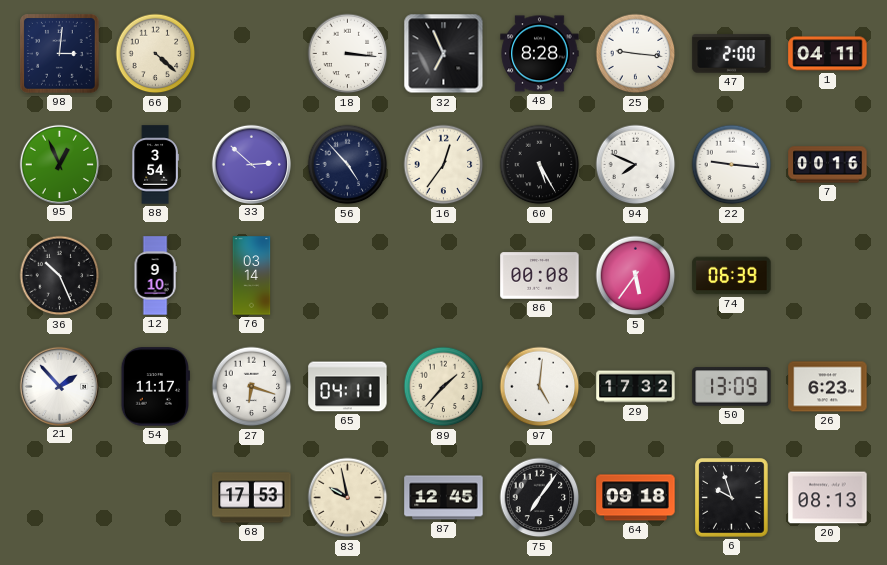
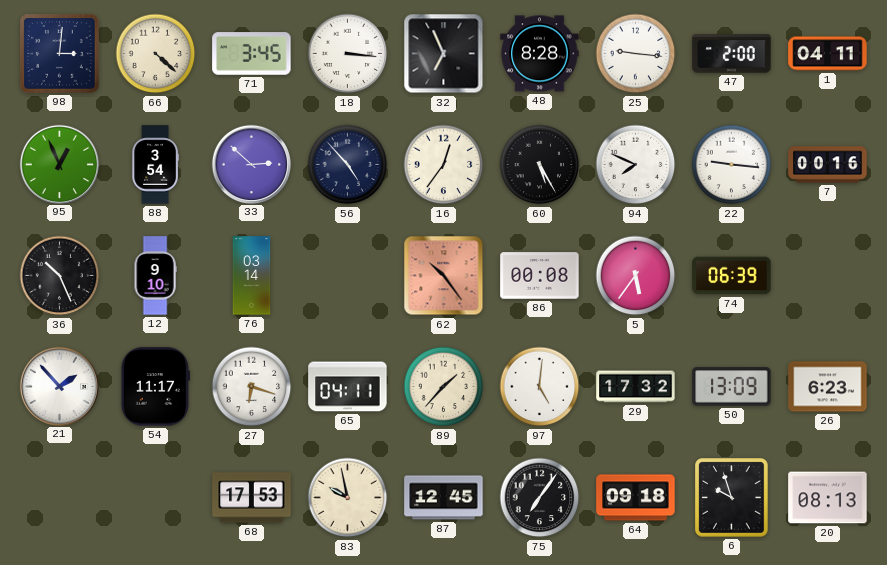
71: none -> 3:45 (252, 54)
62: none -> 10:24 (444, 276)
